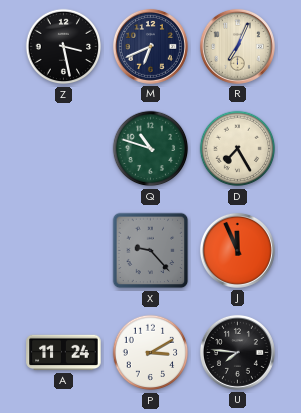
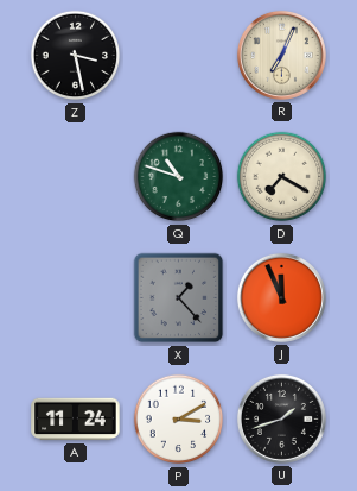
M: 6:41 -> none (150, 46)
D: 7:25 -> 7:20 (282, 177)
X: 9:23 -> 1:23 (179, 298)
U: 7:46 -> 1:42 (281, 418)
